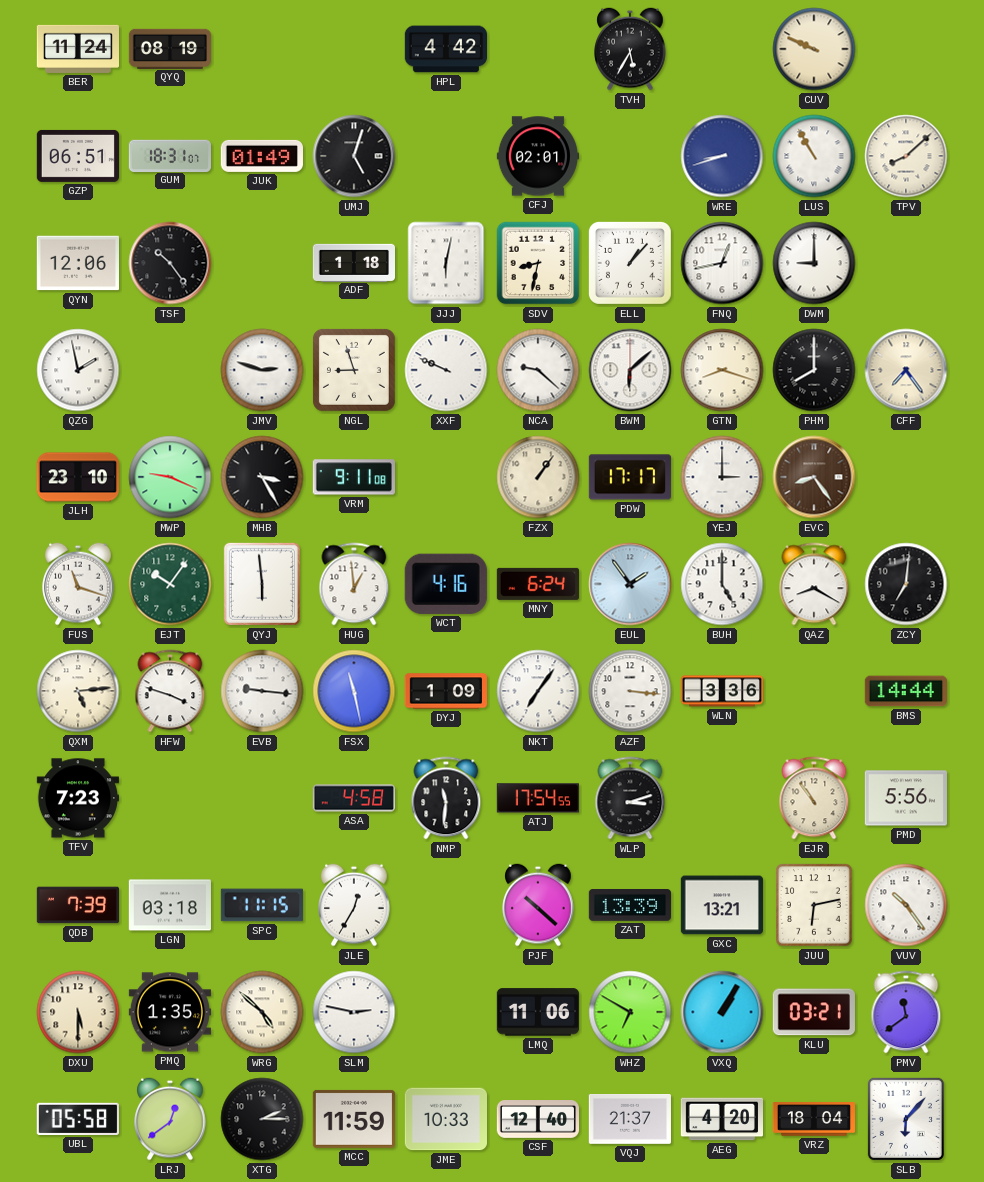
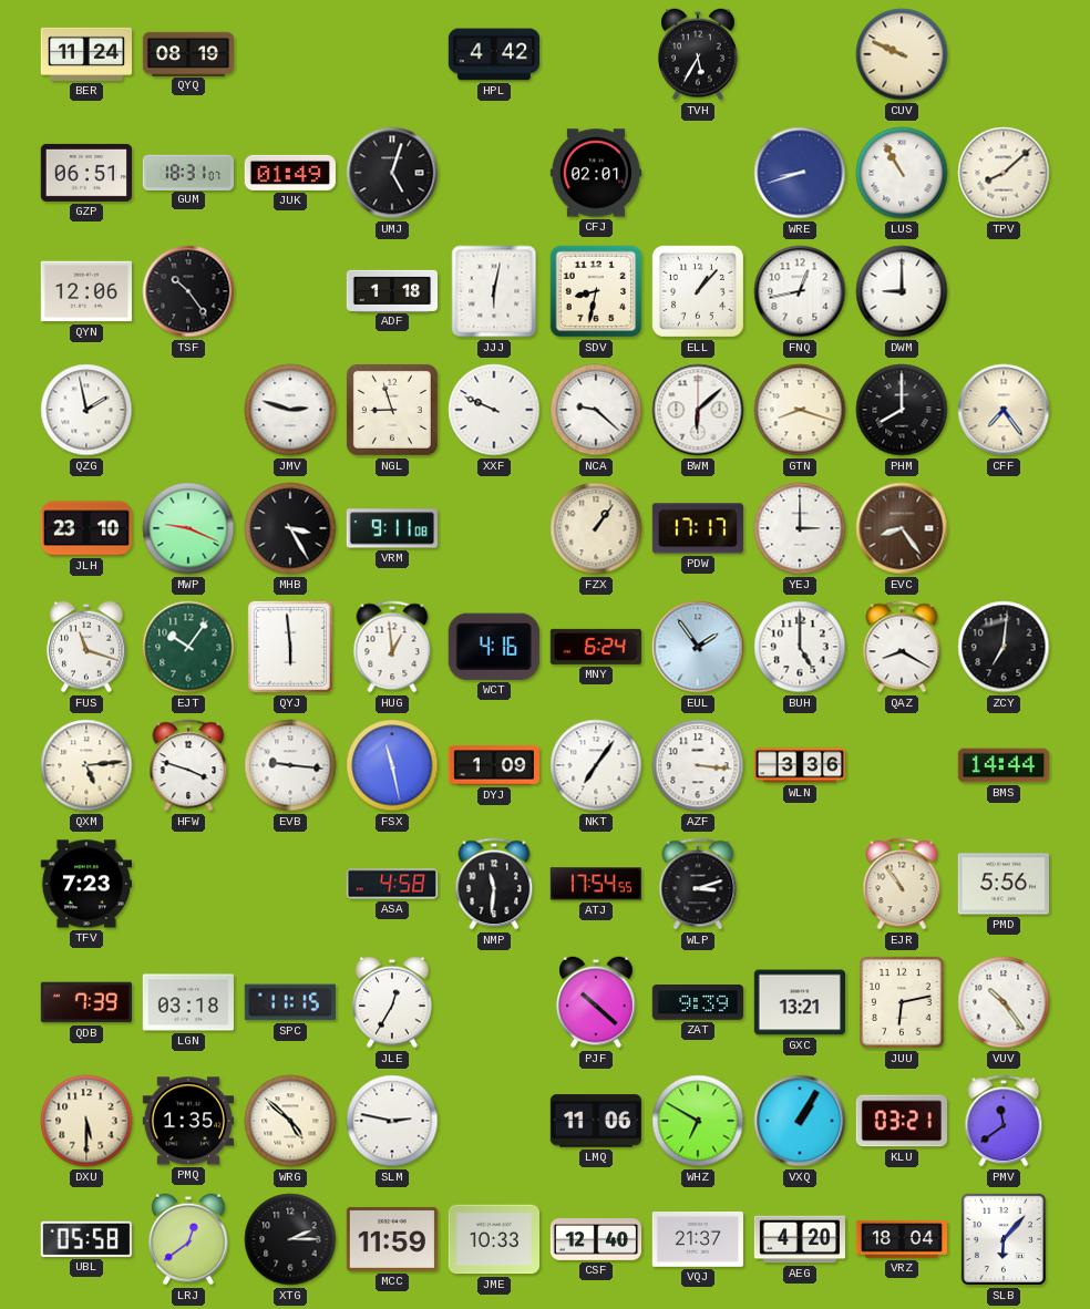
ZAT: 13:39 -> 9:39 (697, 1002)
